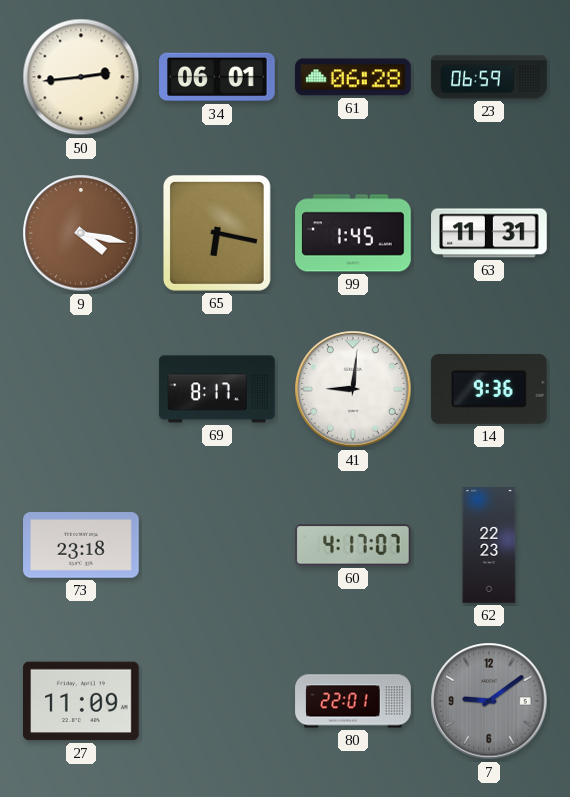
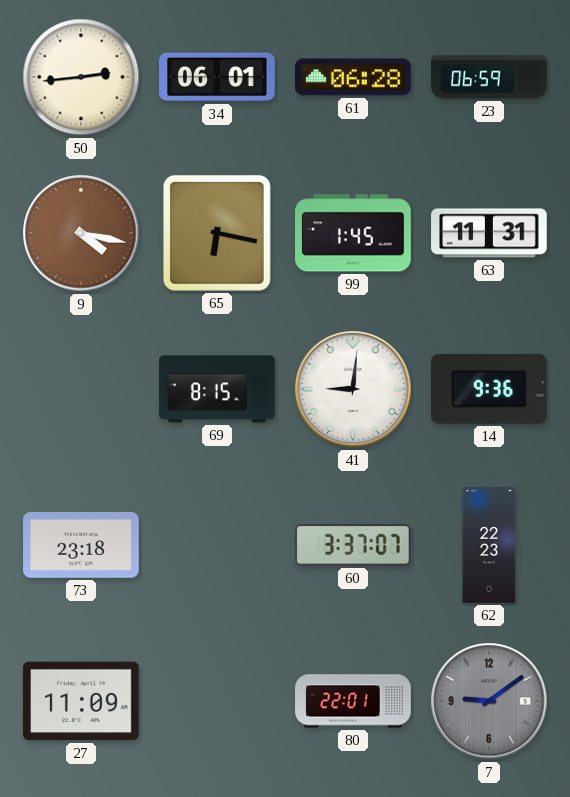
69: 8:17 -> 8:15 (217, 389)
60: 4:17 -> 3:37 (354, 545)
